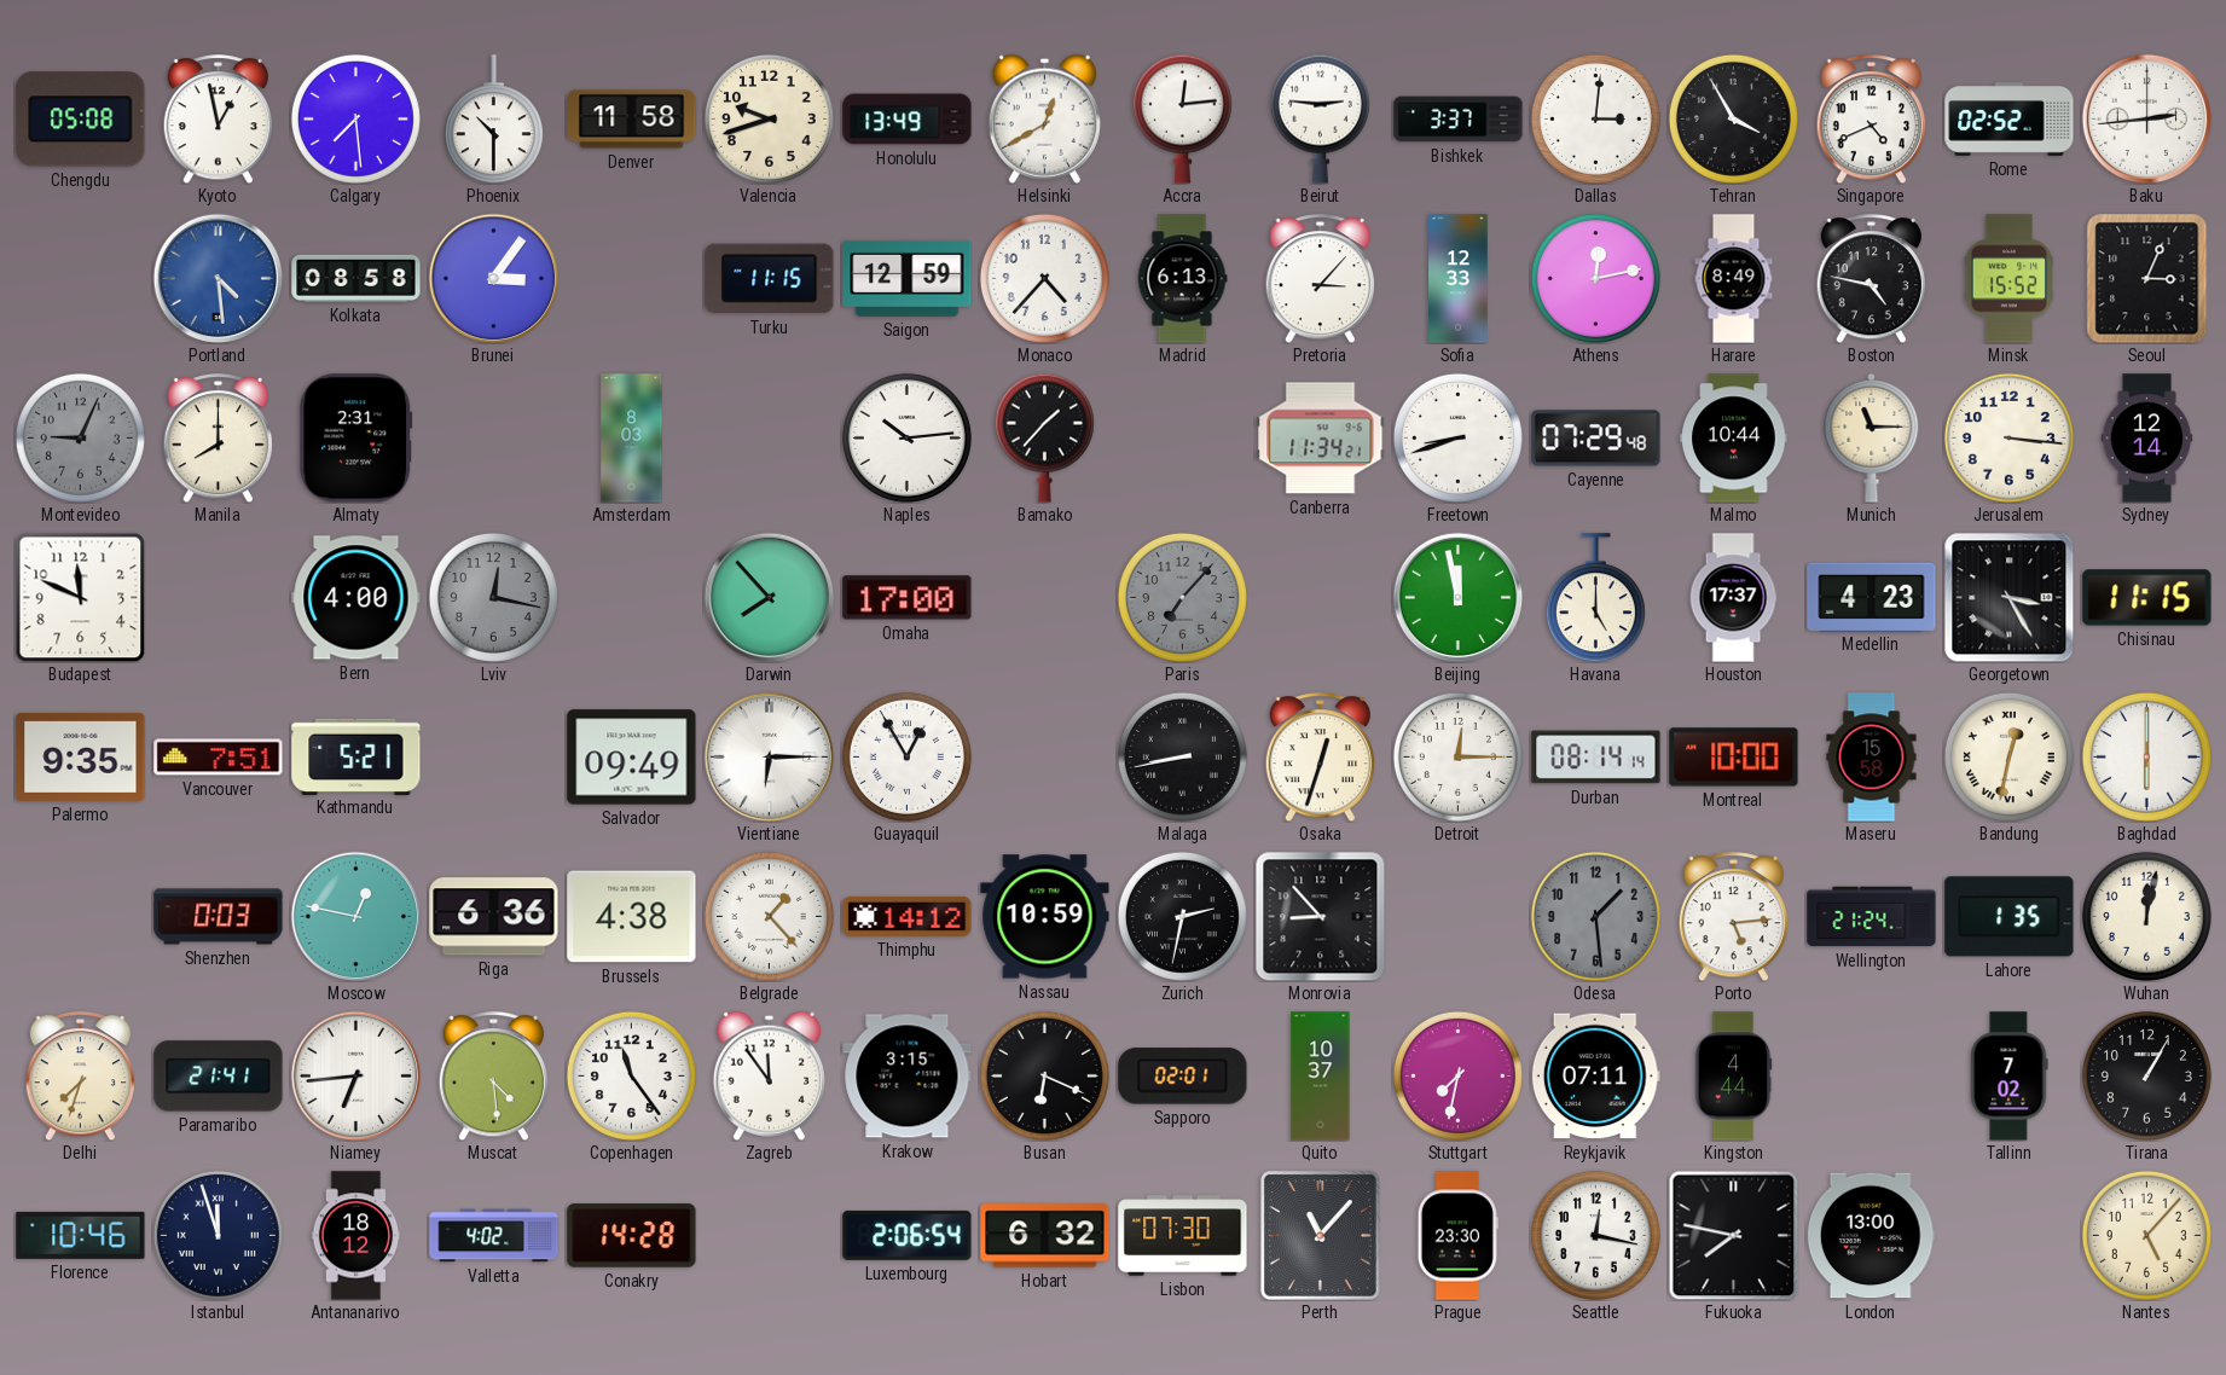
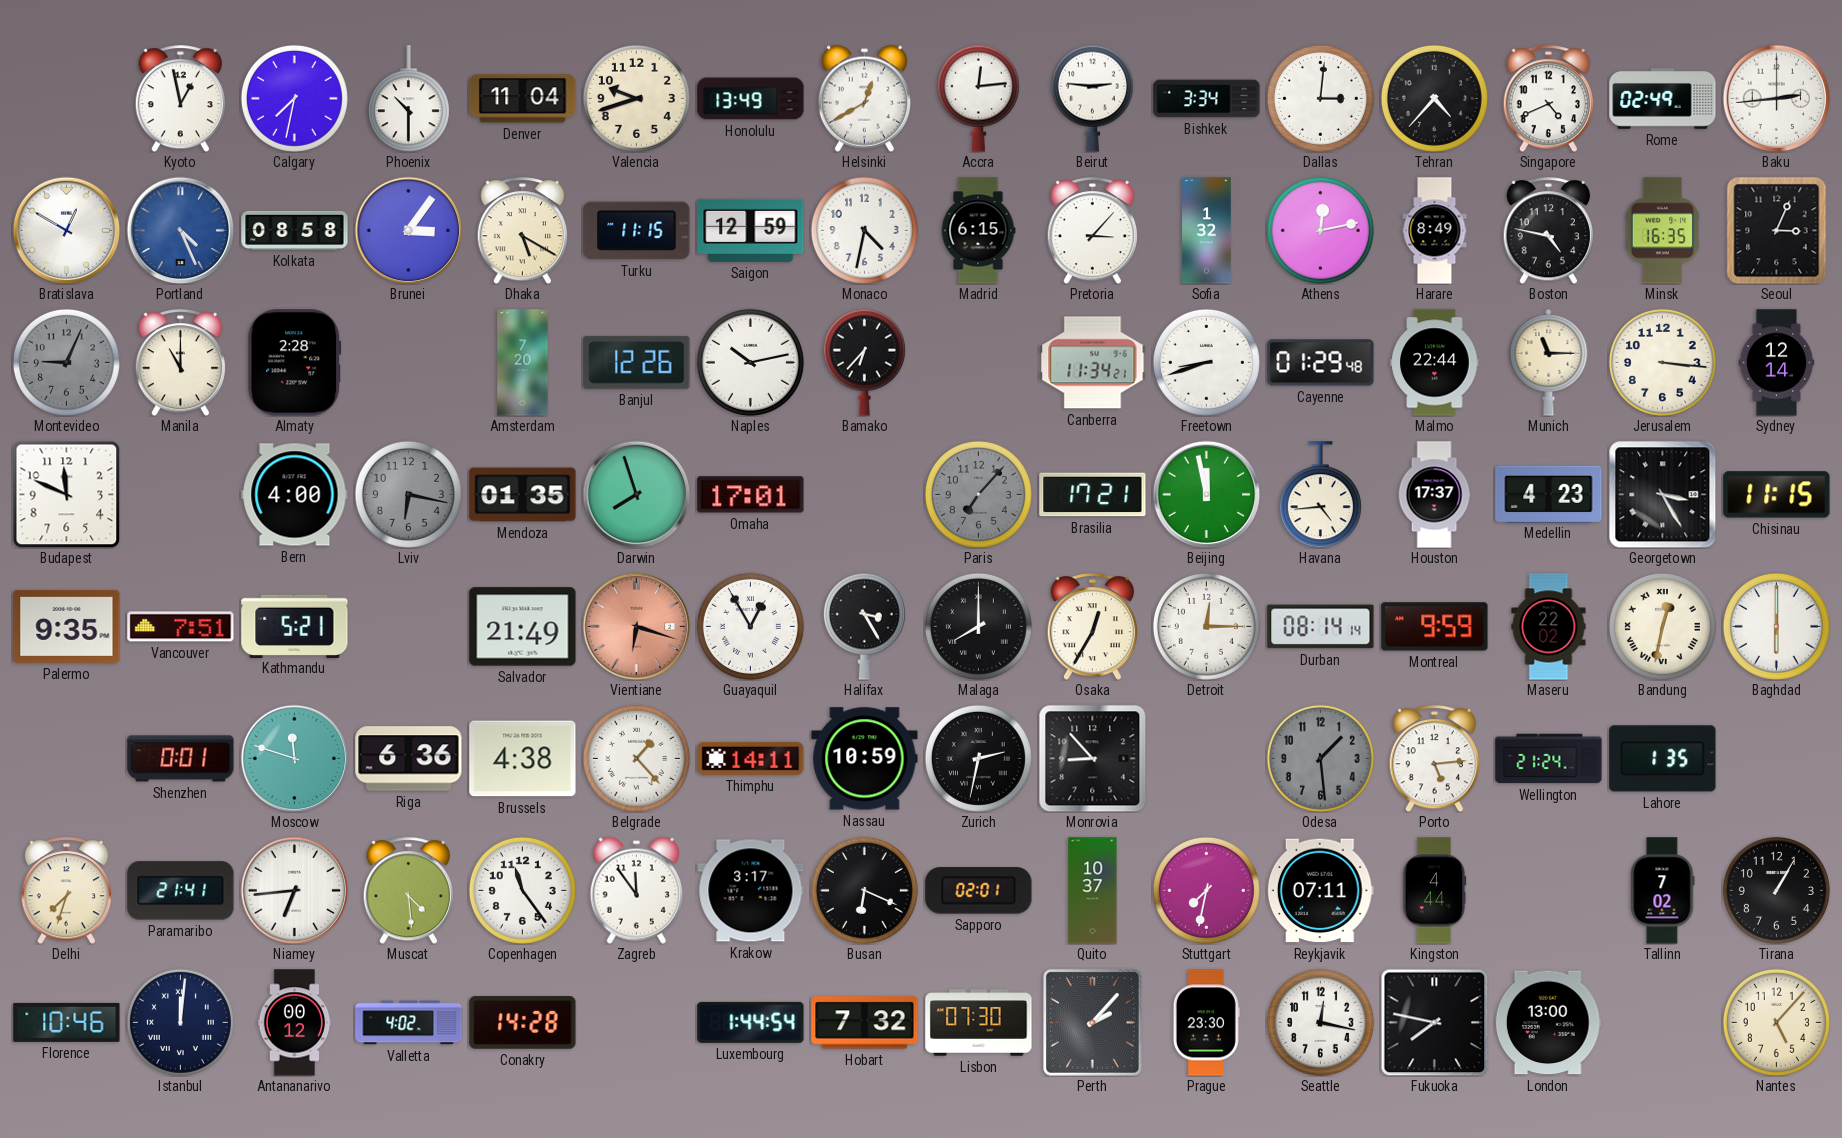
Chengdu: 05:08 -> none (81, 120)
Calgary: 7:29 -> 7:32 (294, 98)
Denver: 11:58 -> 11:04 (523, 99)
Bishkek: 3:37 -> 3:34 (1207, 99)
Tehran: 3:55 -> 4:37 (1434, 98)
Rome: 02:52 -> 02:49 (1663, 99)
Bratislava: none -> 12:50 (66, 230)
Portland: 4:29 -> 4:26 (180, 230)
Dhaka: none -> 5:20 (522, 231)
Monaco: 4:37 -> 4:32 (864, 230)
Madrid: 6:13 -> 6:15 (978, 231)
Sofia: 12:33 -> 1:32 (1207, 231)
Minsk: 15:52 -> 16:35 (1663, 231)
Manila: 8:00 -> 11:00 (180, 363)
Almaty: 2:31 -> 2:28 (295, 363)
Amsterdam: 8:03 -> 7:20 (523, 363)
Banjul: none -> 12:26 (637, 362)
Naples: 10:14 -> 10:13 (750, 362)
Bamako: 1:37 -> 6:37 (864, 362)
Cayenne: 07:29 -> 01:29 (1321, 363)
Malmo: 10:44 -> 22:44 (1435, 363)
Lviv: 12:17 -> 6:17 (408, 494)
Mendoza: none -> 01:35 (523, 495)
Darwin: 7:53 -> 7:57 (636, 494)
Omaha: 17:00 -> 17:01 (751, 495)
Brasilia: none -> 17:21 (1093, 495)
Havana: 5:00 -> 4:44 (1320, 495)
Salvador: 09:49 -> 21:49 (523, 627)
Vientiane: 6:15 -> 6:18 (636, 626)
Vientiane dial: white -> salmon (636, 626)
Halifax: none -> 3:25 (864, 626)
Malaga: 8:43 -> 8:00 (978, 626)
Osaka: 12:33 -> 12:35 (1092, 627)
Montreal: 10:00 -> 9:59 (1435, 627)
Maseru: 15:58 -> 22:02 (1549, 627)
Shenzhen: 0:03 -> 0:01 (181, 759)
Moscow: 12:47 -> 11:48 (294, 758)
Thimphu: 14:12 -> 14:11 (751, 758)
Wuhan: 12:02 -> none (2146, 916)
Krakow: 3:15 -> 3:17 (751, 891)
Istanbul: 11:57 -> 12:01 (180, 1022)
Antananarivo: 18:12 -> 00:12 (295, 1023)
Luxembourg: 2:06 -> 1:44 (751, 1022)
Hobart: 6:32 -> 7:32 (865, 1023)
Perth: 11:07 -> 2:07 (1092, 1022)
